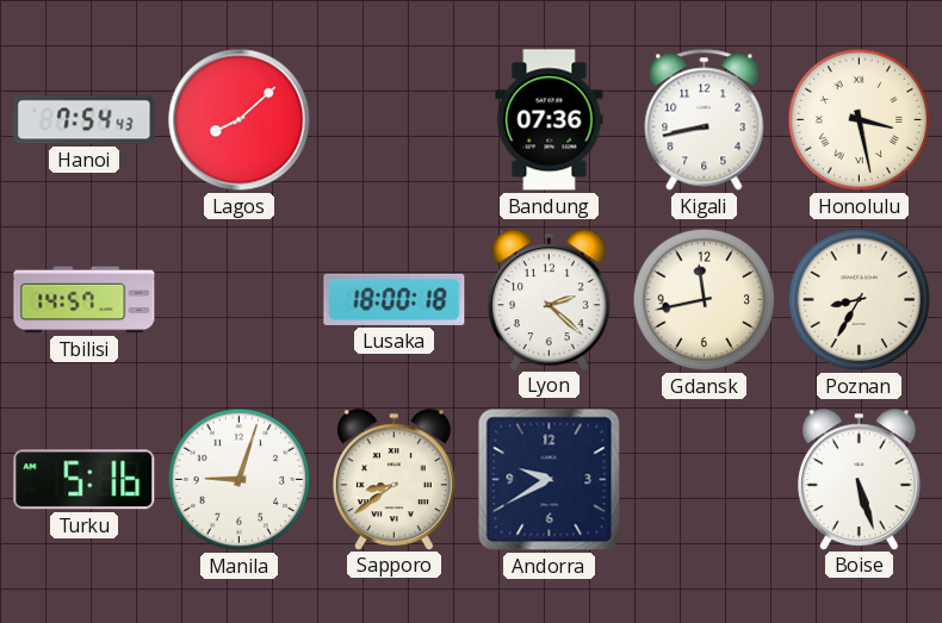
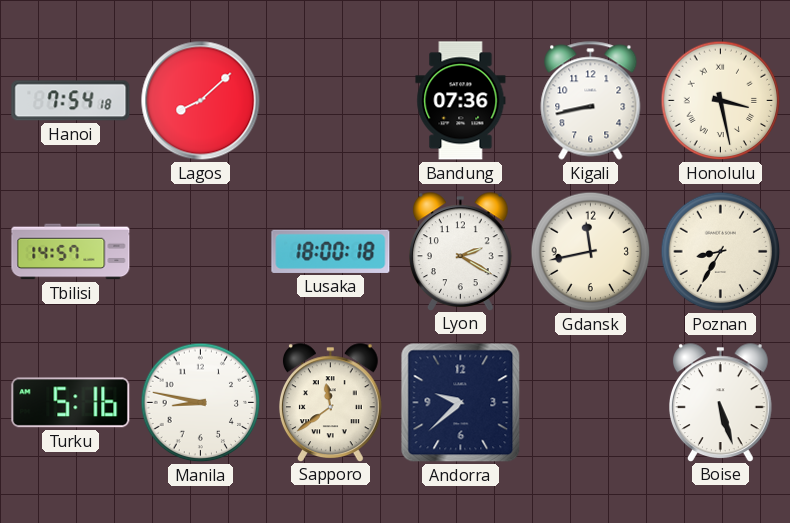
Hanoi: 7:54:43 -> 7:54:18 (71, 101)
Lyon: 2:22 -> 2:20 (461, 251)
Manila: 9:03 -> 8:47 (201, 403)
Sapporo: 8:39 -> 11:39 (331, 402)
Andorra: 9:40 -> 9:38 (461, 403)
